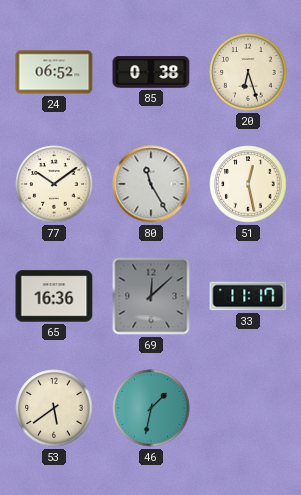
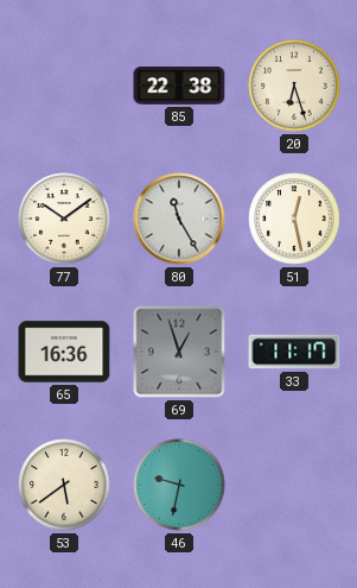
24: 06:52 -> none (54, 72)
85: 0:38 -> 22:38 (179, 86)
69: 12:08 -> 12:57 (179, 352)
46: 1:32 -> 9:32 (179, 485)
